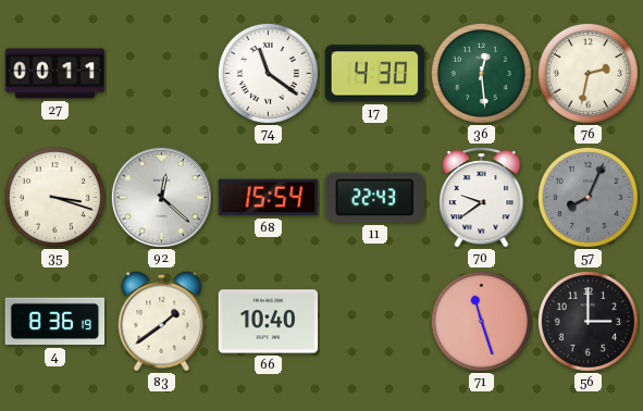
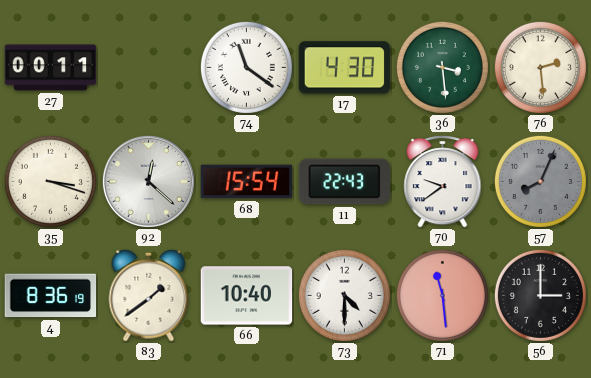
36: 12:29 -> 3:29 (442, 67)
76: 2:32 -> 2:29 (540, 67)
73: none -> 4:30 (344, 295)
71: 11:27 -> 11:29 (442, 295)
